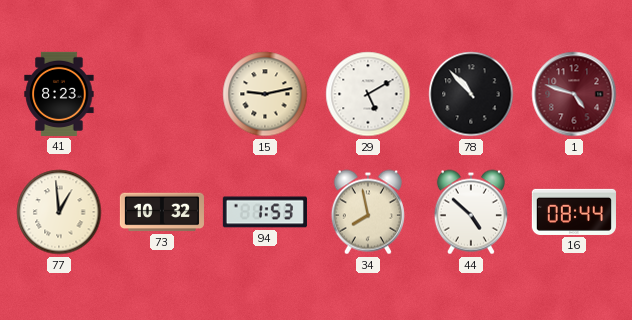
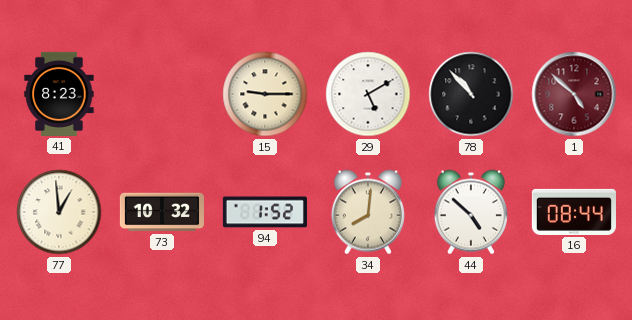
15: 9:13 -> 9:15 (265, 94)
1: 4:48 -> 4:52 (574, 94)
94: 1:53 -> 1:52 (265, 212)
34: 7:58 -> 8:01 (368, 212)
